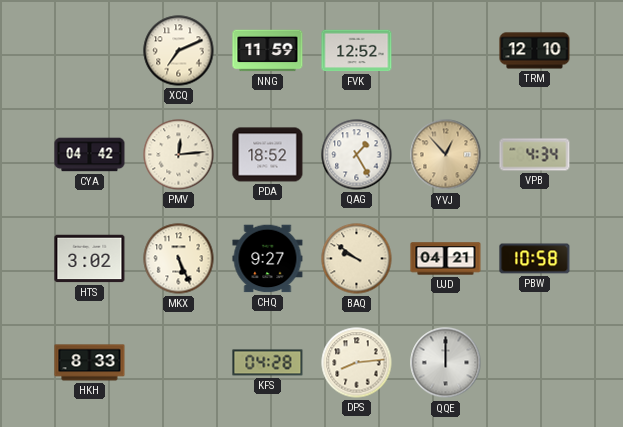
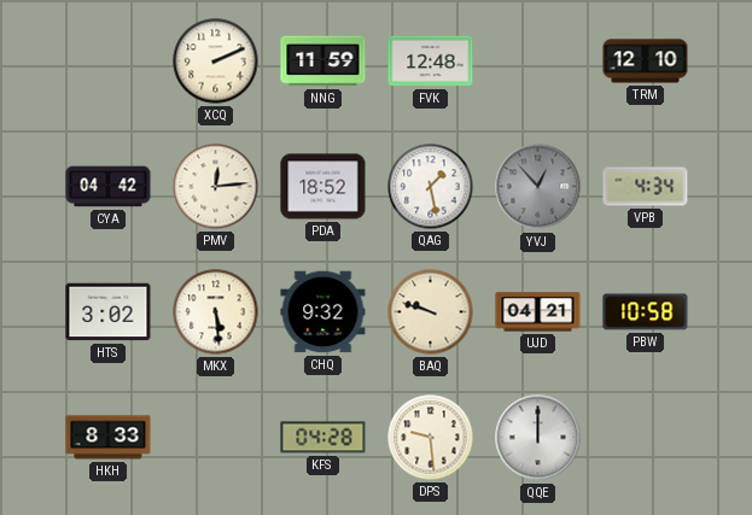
XCQ: 7:11 -> 2:11 (216, 62)
FVK: 12:52 -> 12:48 (431, 62)
QAG: 1:25 -> 1:28 (431, 187)
YVJ dial: champagne -> grey (538, 187)
MKX: 5:26 -> 5:29 (216, 312)
CHQ: 9:27 -> 9:32 (323, 312)
BAQ: 9:51 -> 9:48 (431, 312)
DPS: 8:14 -> 9:29 (431, 438)
